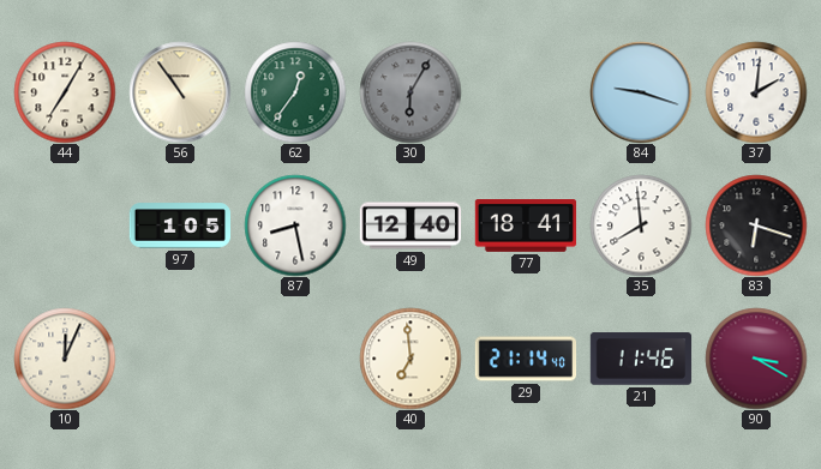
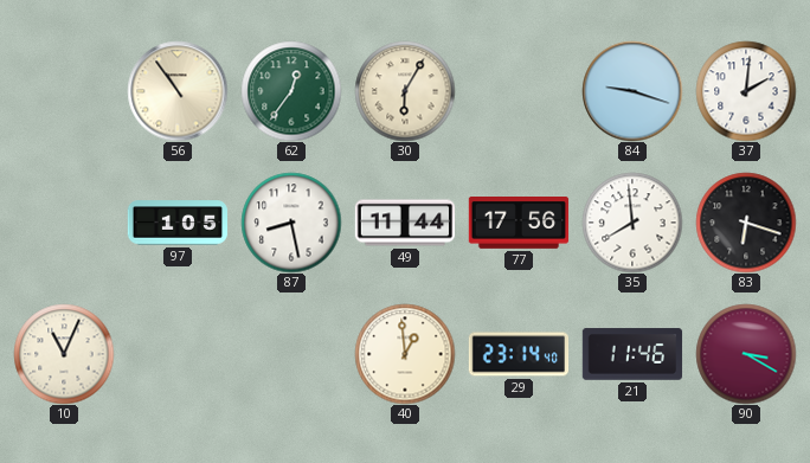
44: 7:05 -> none (65, 92)
30 dial: grey -> cream (405, 91)
49: 12:40 -> 11:44 (405, 223)
77: 18:41 -> 17:56 (519, 224)
10: 12:04 -> 11:04 (64, 354)
40: 6:59 -> 12:59 (405, 354)
29: 21:14 -> 23:14 (519, 354)
